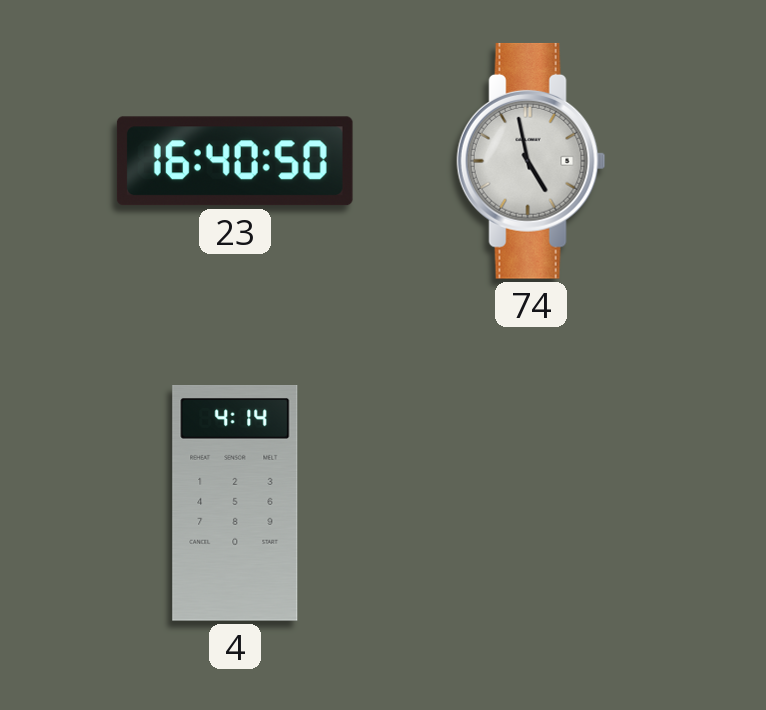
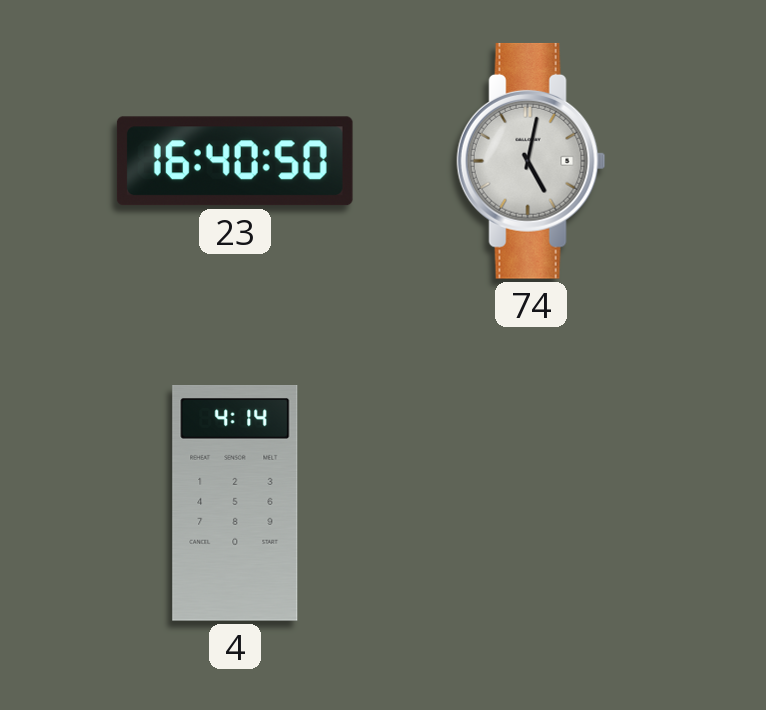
74: 4:58 -> 5:02 (531, 161)
